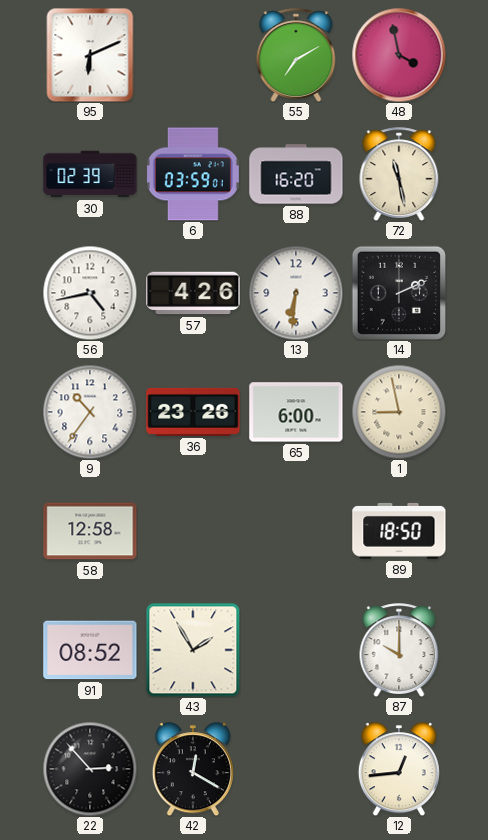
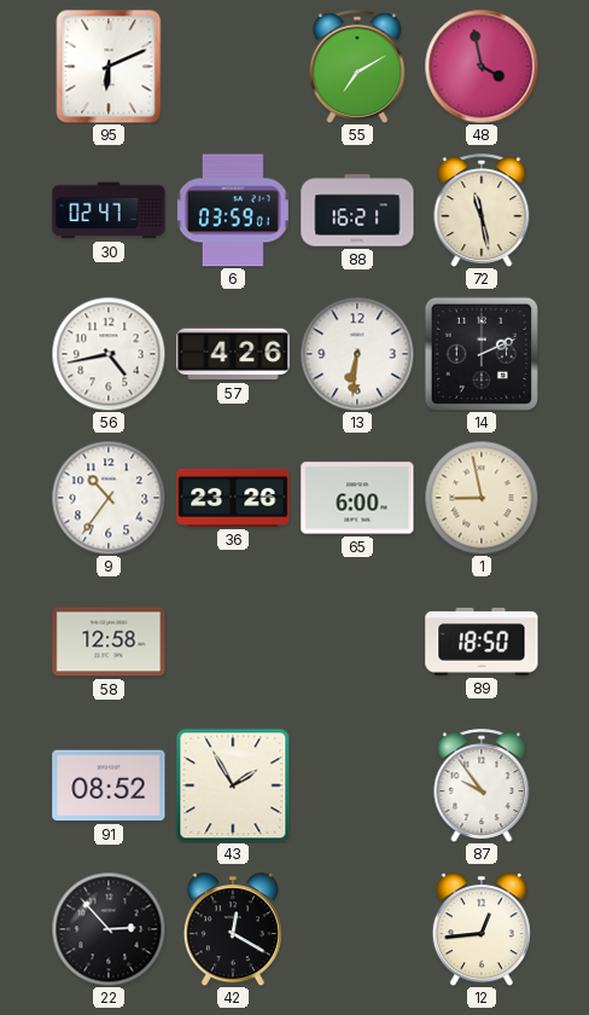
30: 02:39 -> 02:47 (109, 210)
88: 16:20 -> 16:21 (357, 210)
87: 10:00 -> 9:54 (482, 785)
